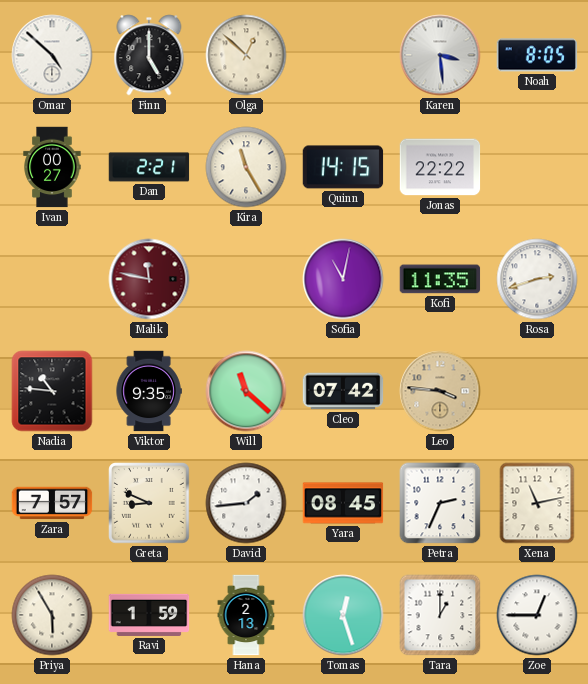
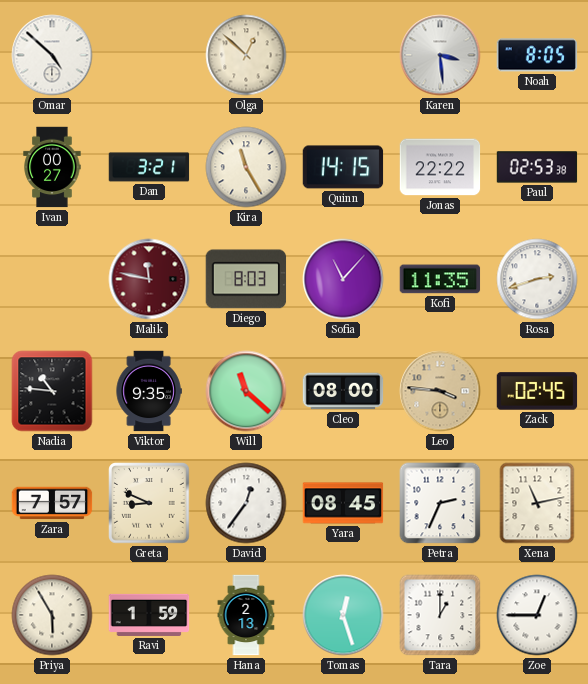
Finn: 5:00 -> none (149, 55)
Dan: 2:21 -> 3:21 (149, 167)
Paul: none -> 02:53 (537, 167)
Diego: none -> 8:03 (246, 279)
Sofia: 11:02 -> 11:07 (343, 279)
Cleo: 07:42 -> 08:00 (343, 391)
Zack: none -> 02:45 (537, 391)
David: 1:44 -> 12:36 (246, 503)
